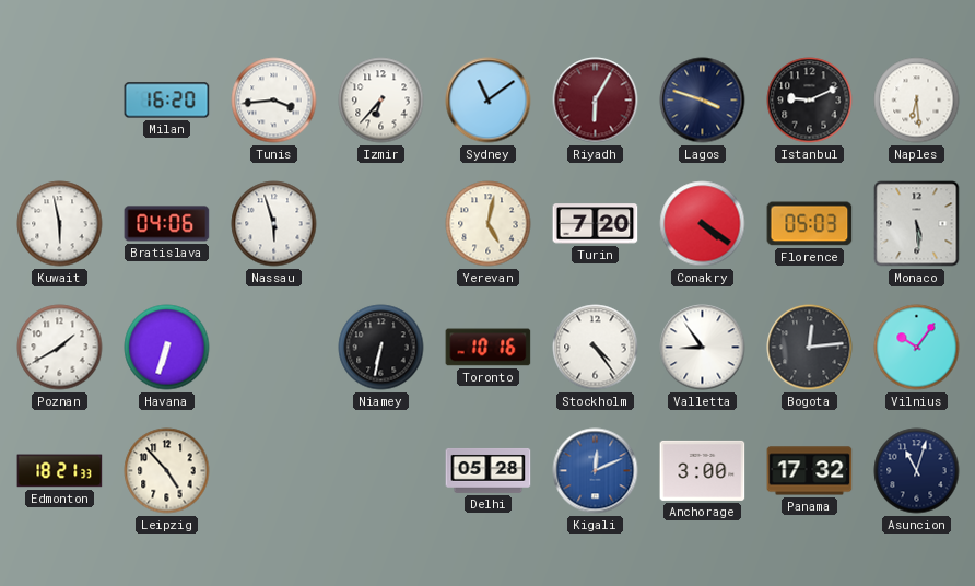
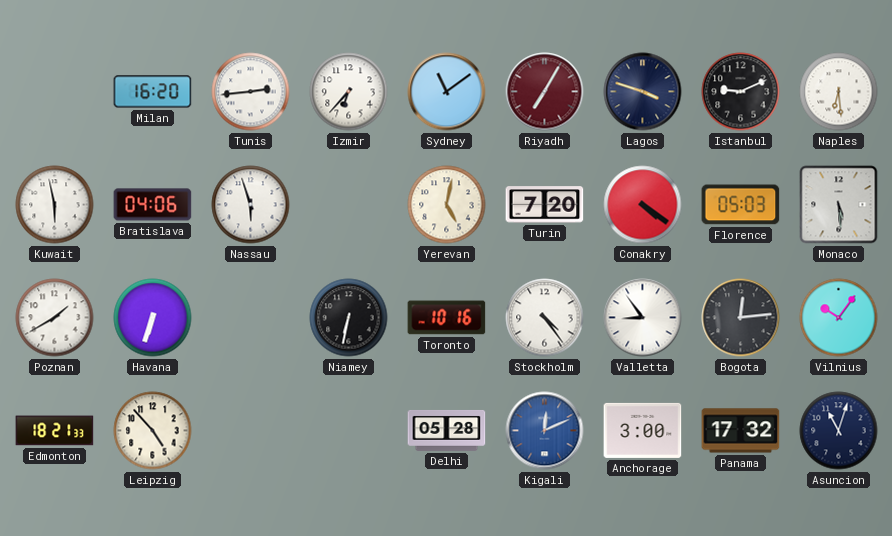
Tunis: 3:44 -> 2:44 (251, 92)
Riyadh: 6:05 -> 7:05 (545, 92)
